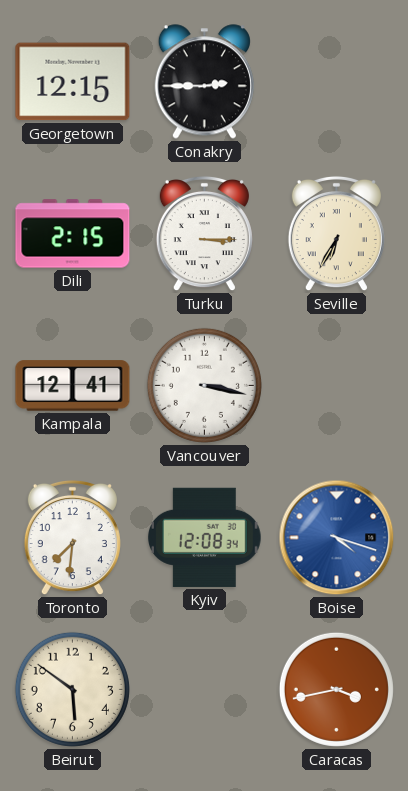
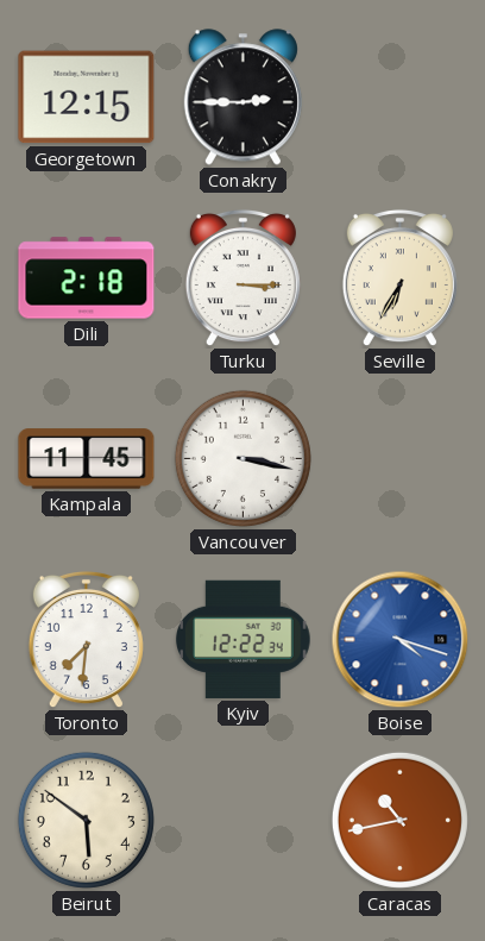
Dili: 2:15 -> 2:18 (87, 278)
Kampala: 12:41 -> 11:45 (87, 459)
Kyiv: 12:08 -> 12:22 (244, 639)
Caracas: 3:43 -> 10:43 (399, 820)
